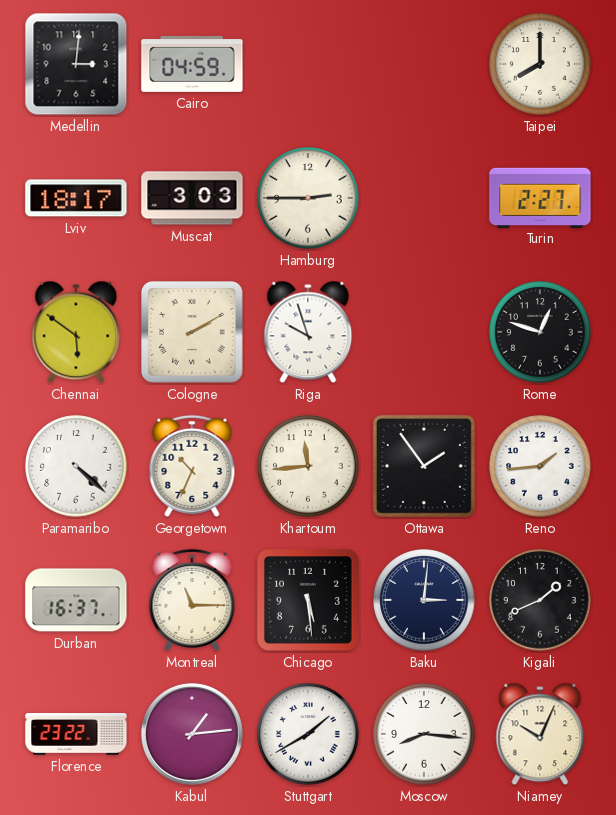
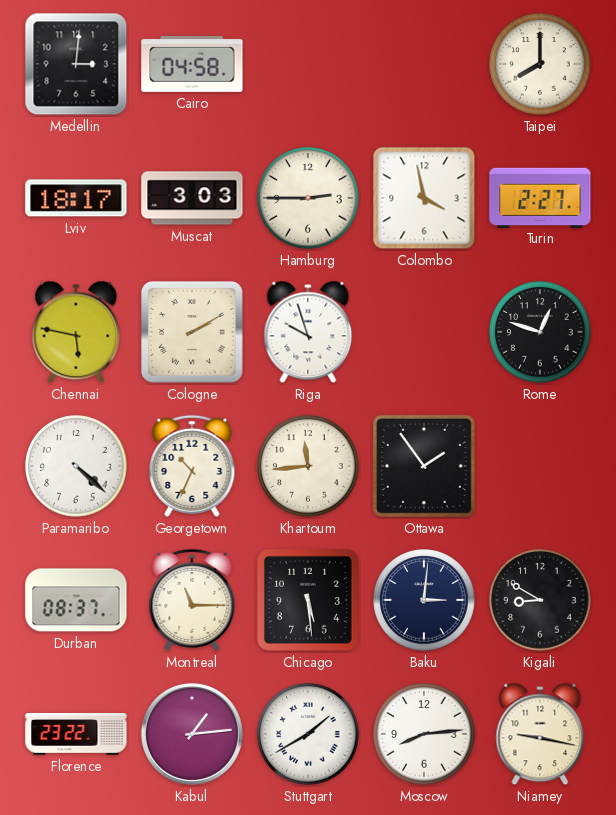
Cairo: 04:59 -> 04:58 (192, 64)
Colombo: none -> 3:58 (424, 198)
Chennai: 5:51 -> 5:47 (76, 332)
Reno: 1:44 -> none (540, 466)
Durban: 16:37 -> 08:37 (76, 600)
Kigali: 1:41 -> 8:50 (540, 600)
Moscow: 8:16 -> 8:14 (424, 734)
Niamey: 10:04 -> 9:17 (540, 734)
